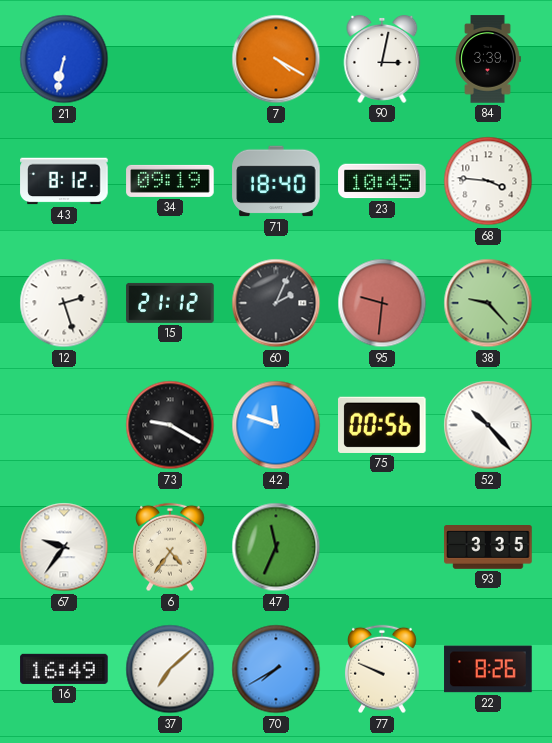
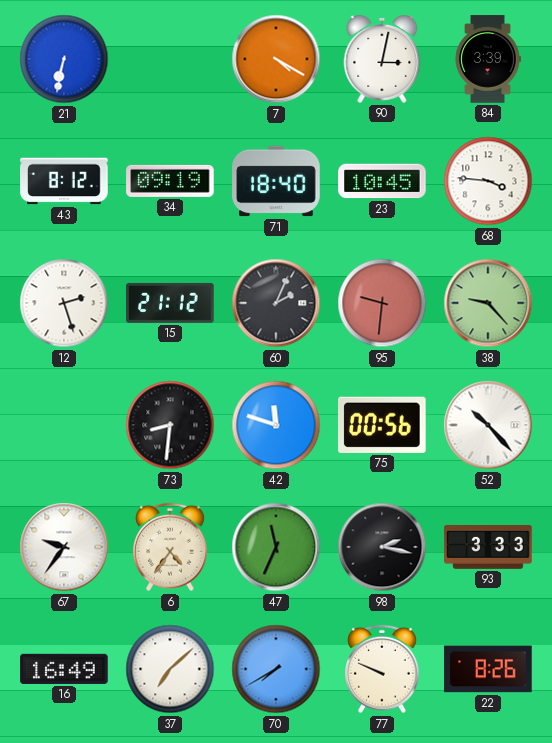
73: 9:20 -> 8:31 (170, 425)
98: none -> 2:17 (382, 547)
93: 3:35 -> 3:33 (488, 548)
